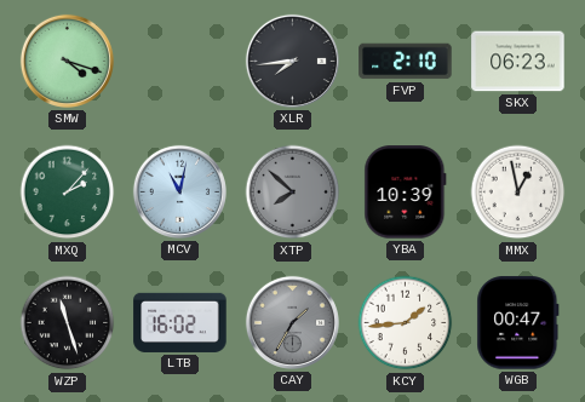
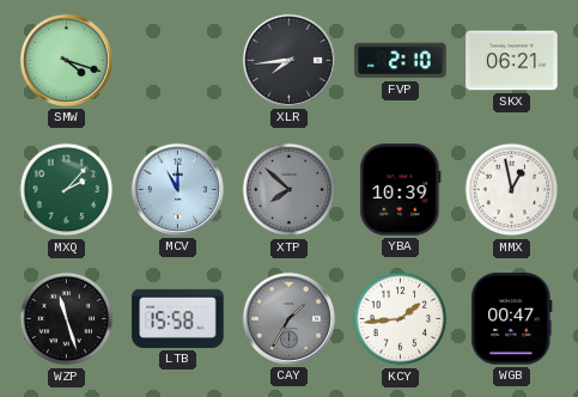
SKX: 06:23 -> 06:21 (512, 61)
MCV: 11:02 -> 11:00 (177, 189)
LTB: 16:02 -> 15:58 (178, 318)
